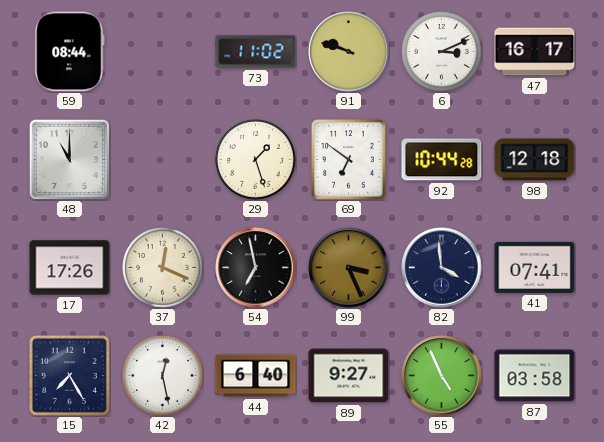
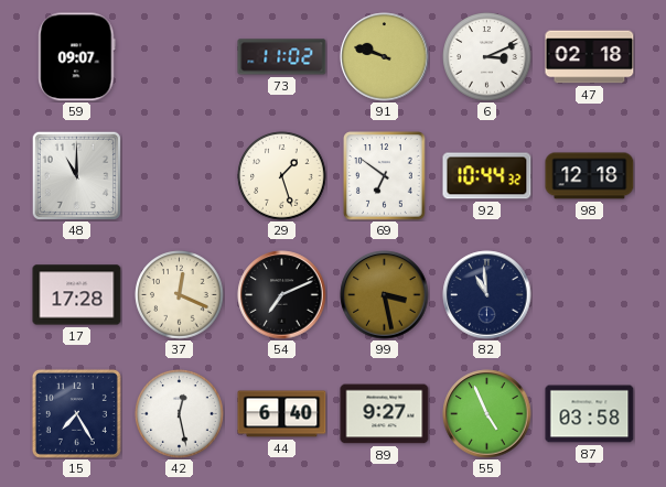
59: 08:44 -> 09:07 (77, 57)
47: 16:17 -> 02:18 (590, 57)
92: 10:44:28 -> 10:44:32 (487, 176)
17: 17:26 -> 17:28 (77, 295)
54: 6:58 -> 7:11 (282, 295)
99: 3:26 -> 3:28 (385, 295)
82: 3:59 -> 10:59 (487, 295)
41: 07:41 -> none (535, 267)
